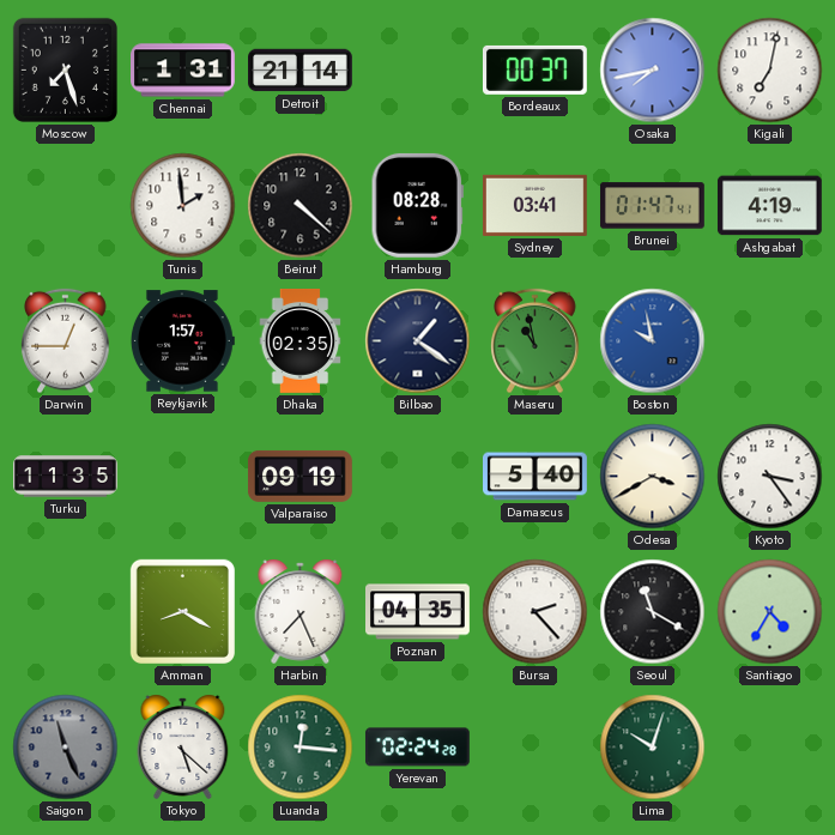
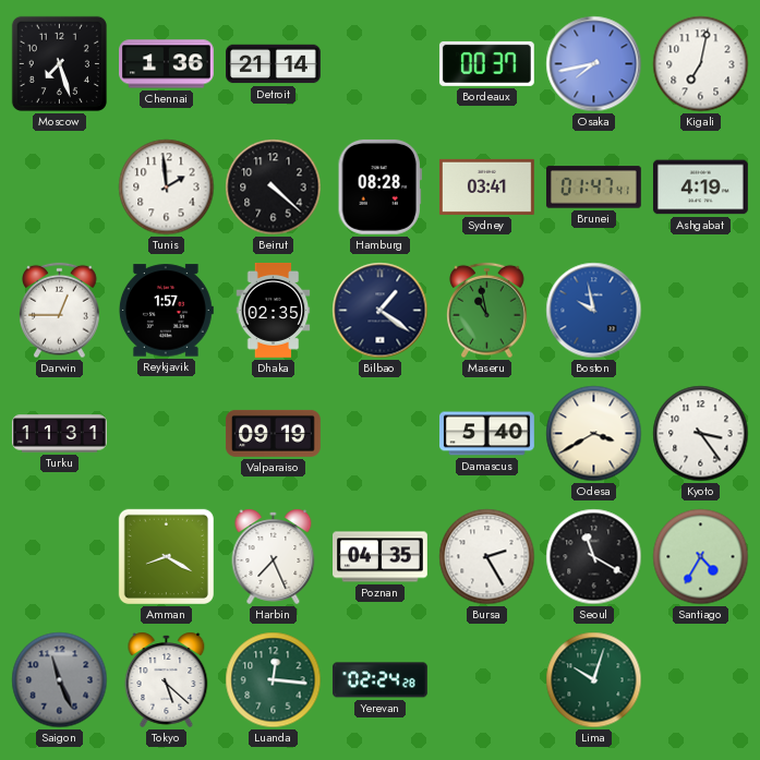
Chennai: 1:31 -> 1:36 (167, 64)
Turku: 11:35 -> 11:31 (60, 434)
Bursa: 2:23 -> 2:25 (487, 557)
